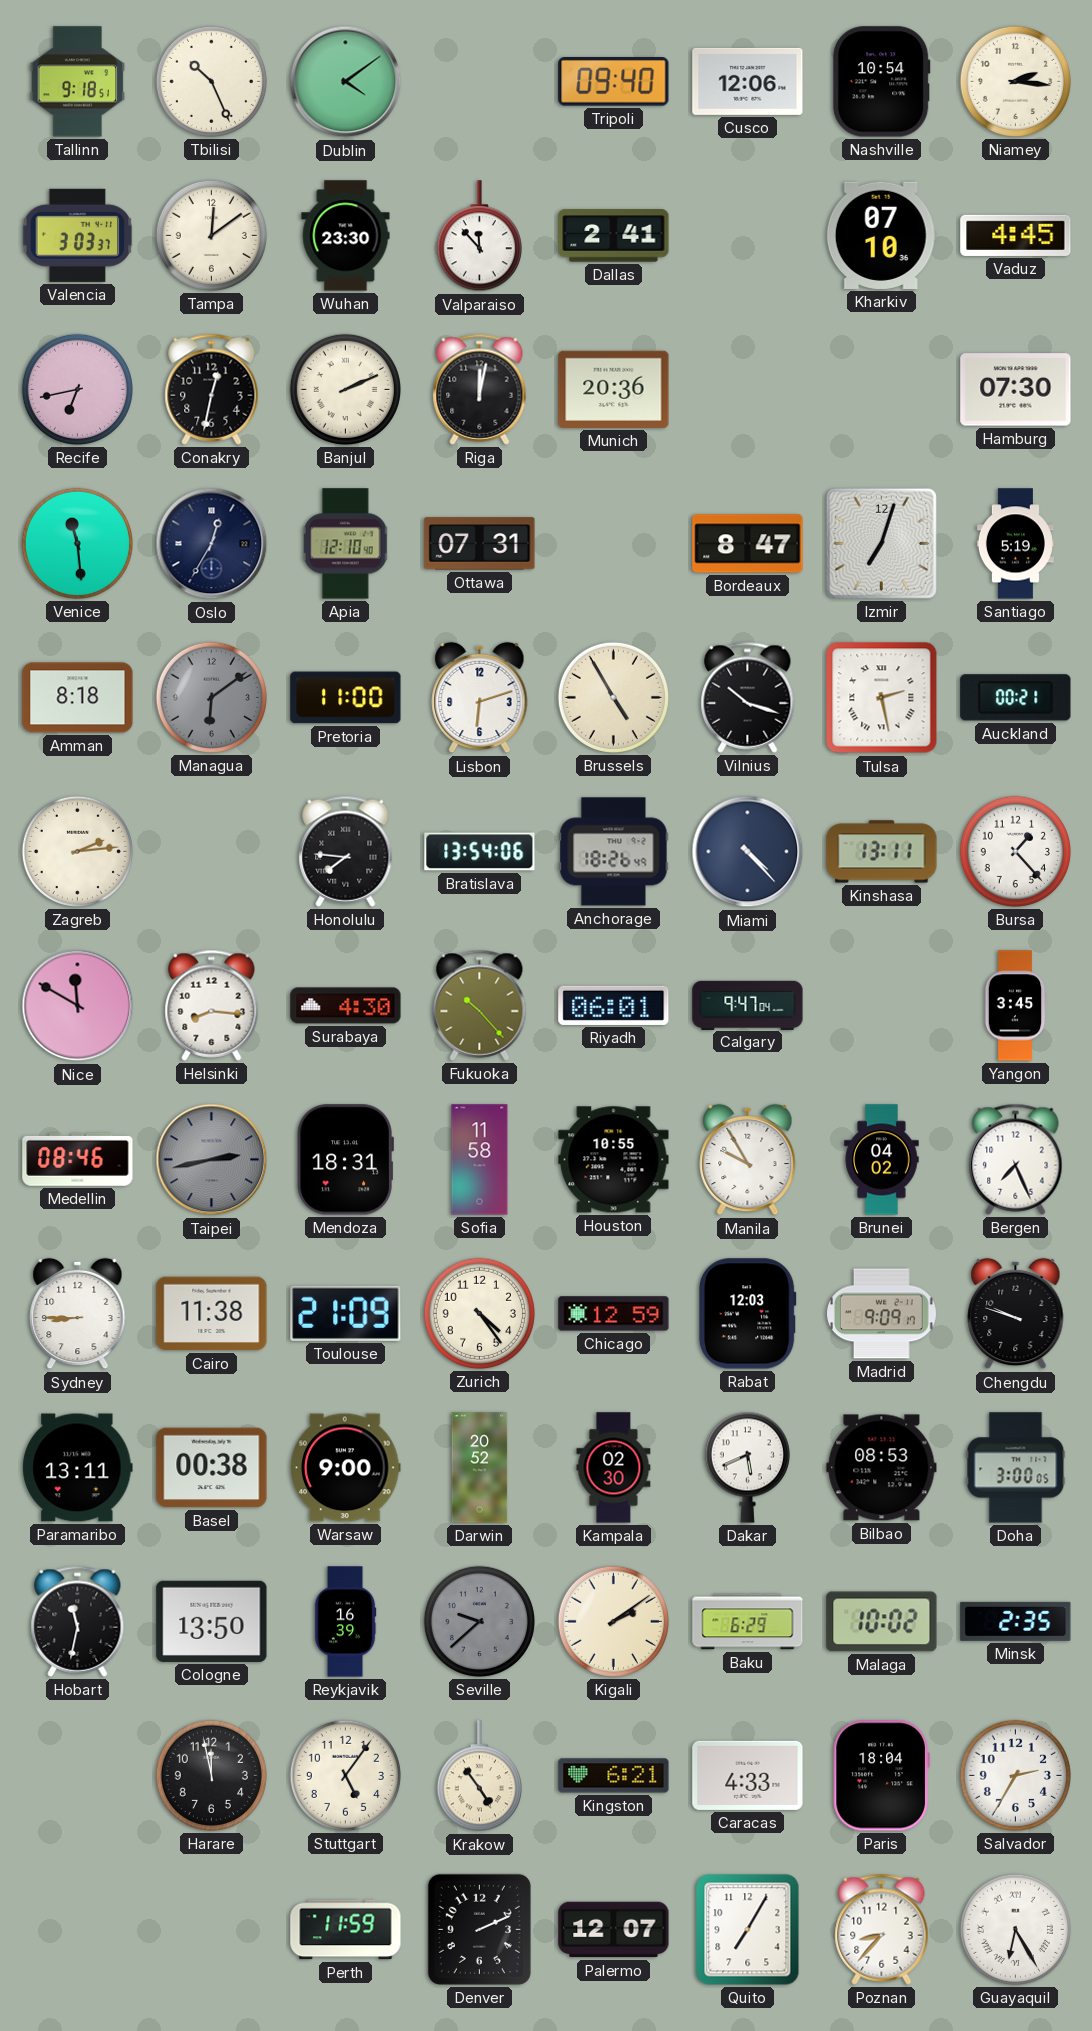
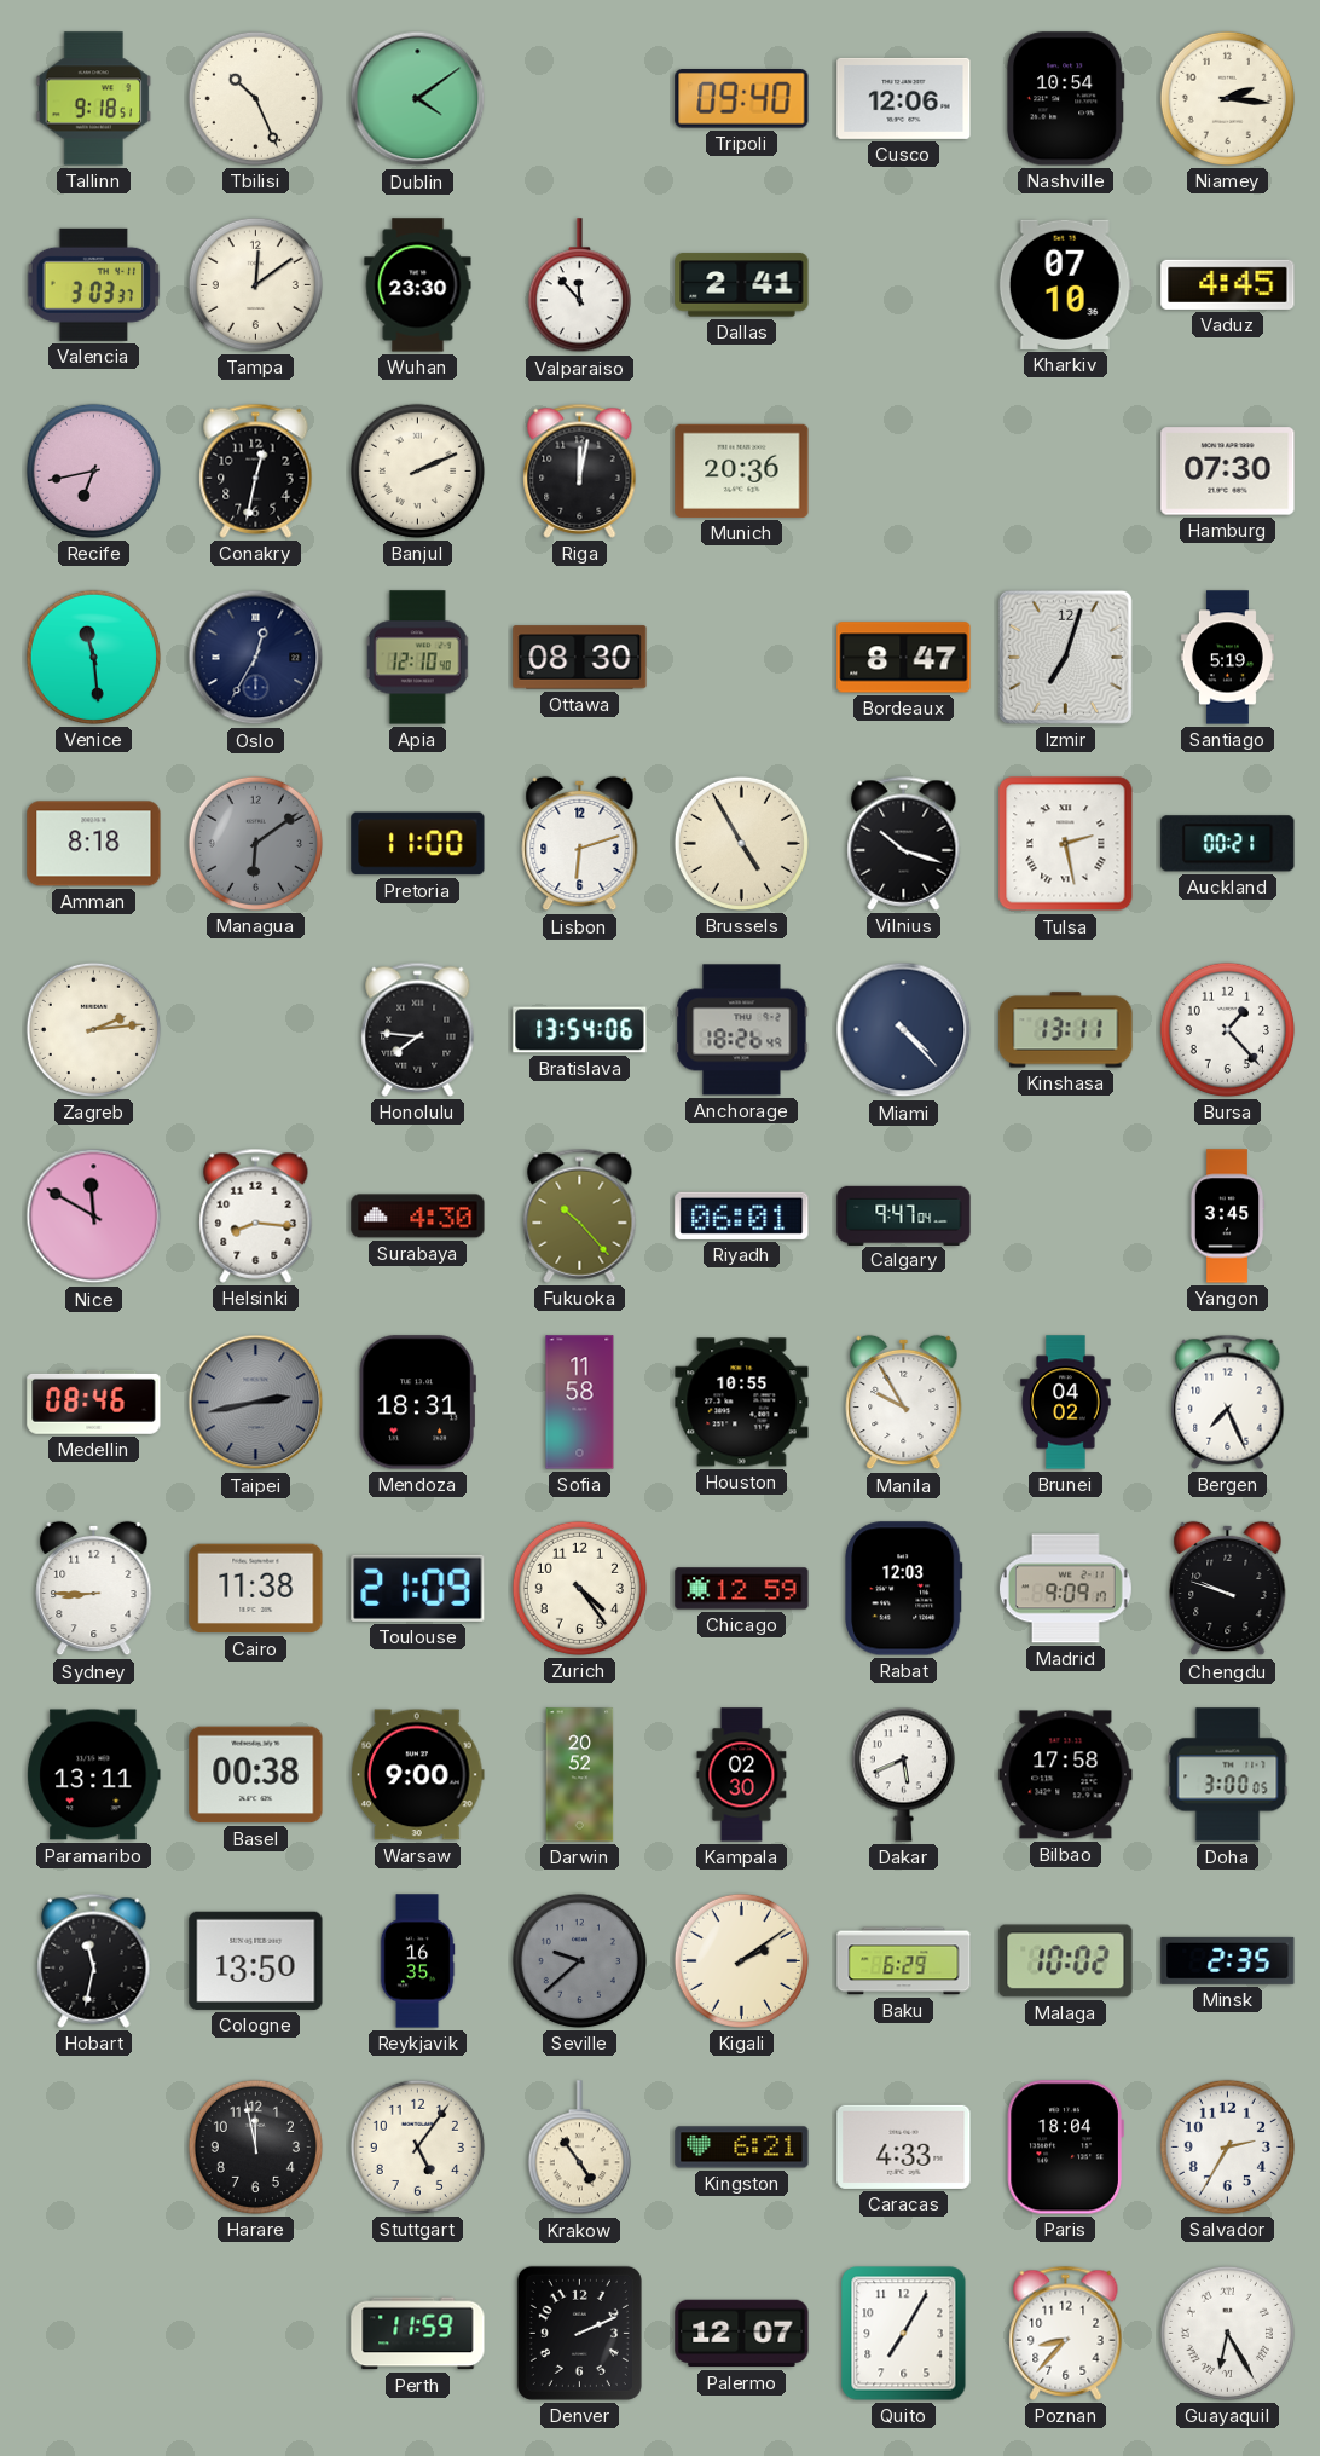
Ottawa: 07:31 -> 08:30 (580, 658)
Bilbao: 08:53 -> 17:58 (1066, 1775)
Reykjavik: 16:39 -> 16:35 (417, 1961)
